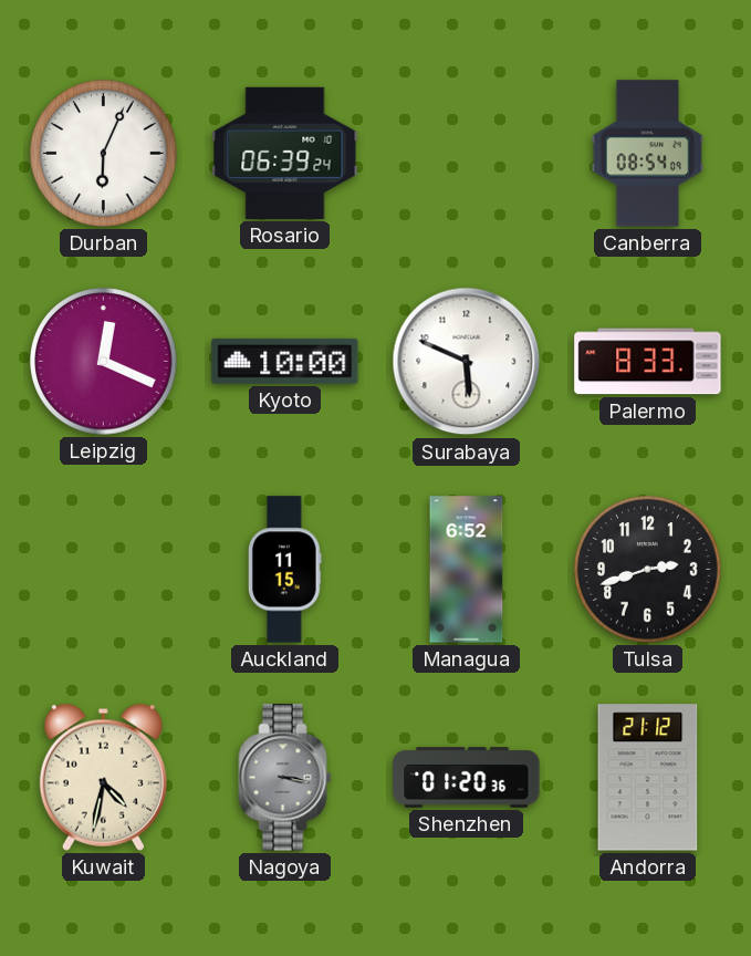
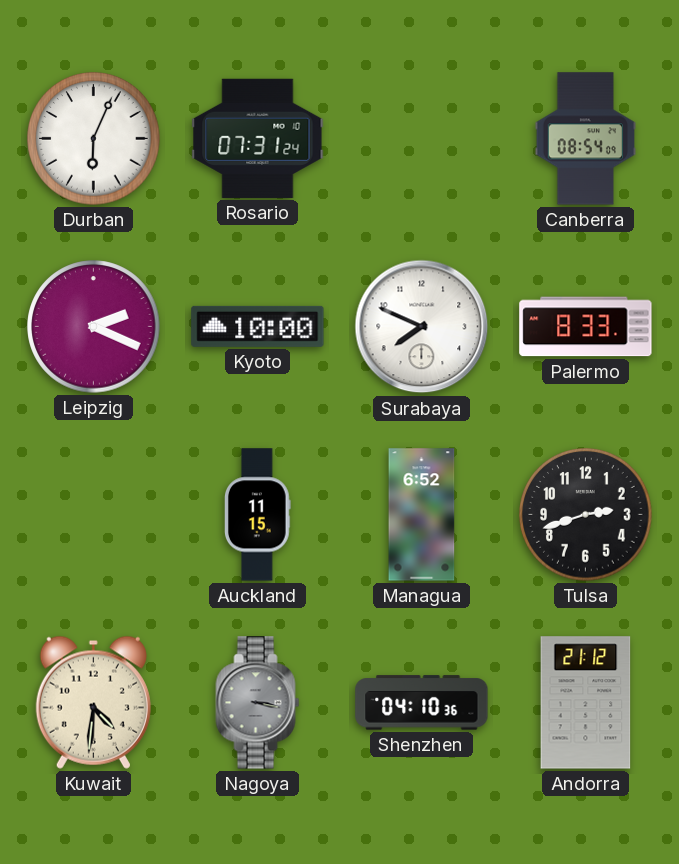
Rosario: 06:39 -> 07:31 (258, 138)
Leipzig: 12:19 -> 2:19 (94, 327)
Surabaya: 5:49 -> 7:49 (422, 327)
Kuwait: 4:32 -> 4:31 (93, 702)
Shenzhen: 01:20 -> 04:10 (422, 703)
